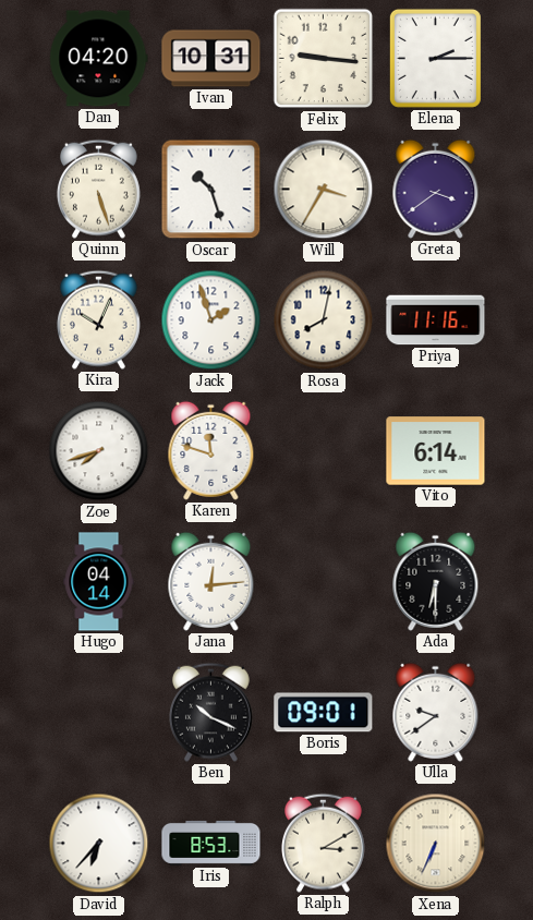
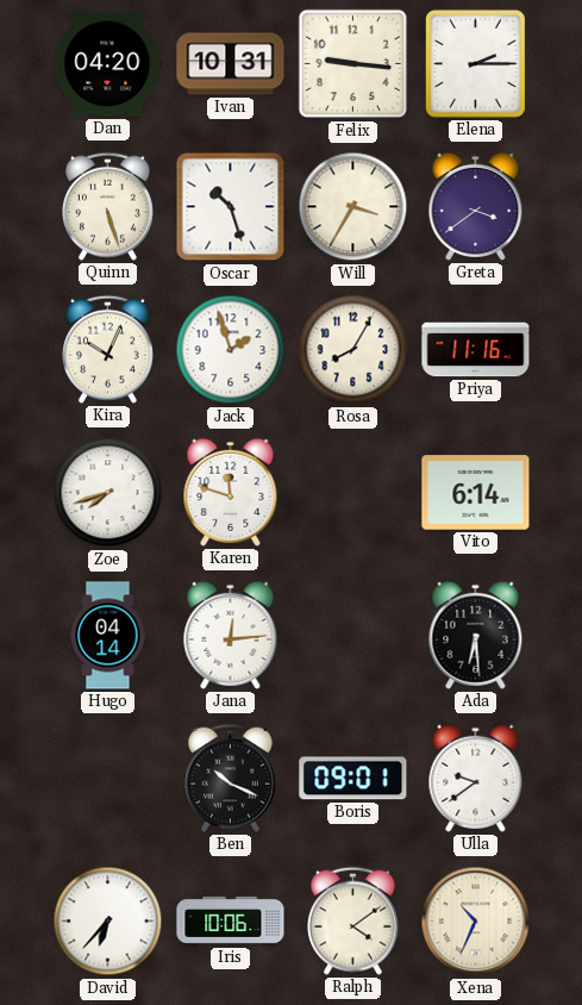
Rosa: 8:02 -> 8:05 (353, 350)
Ada: 6:30 -> 6:29 (476, 635)
Iris: 8:53 -> 10:06 (231, 920)
Ralph: 3:10 -> 4:09 (352, 920)
Xena: 6:34 -> 10:34 (476, 922)
